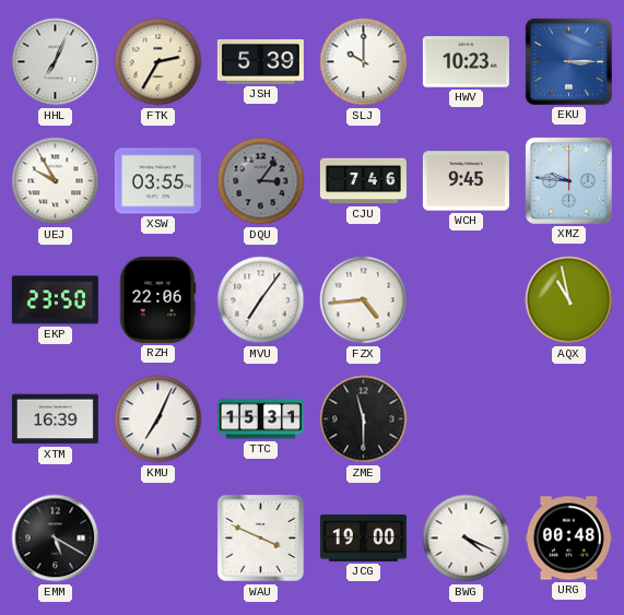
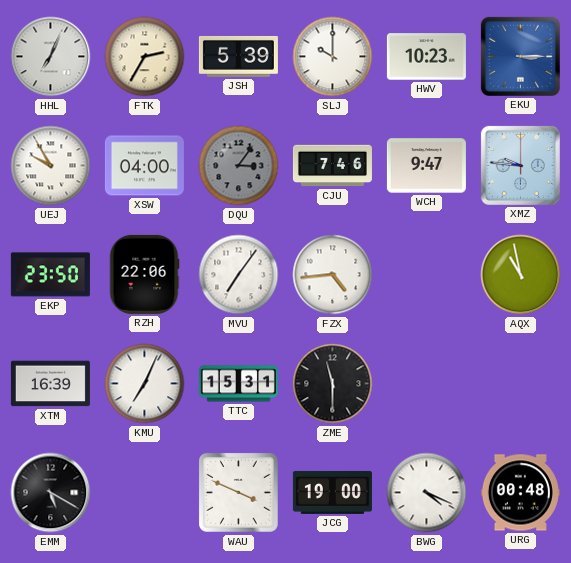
XSW: 03:55 -> 04:00 (144, 166)
WCH: 9:45 -> 9:47 (426, 166)
